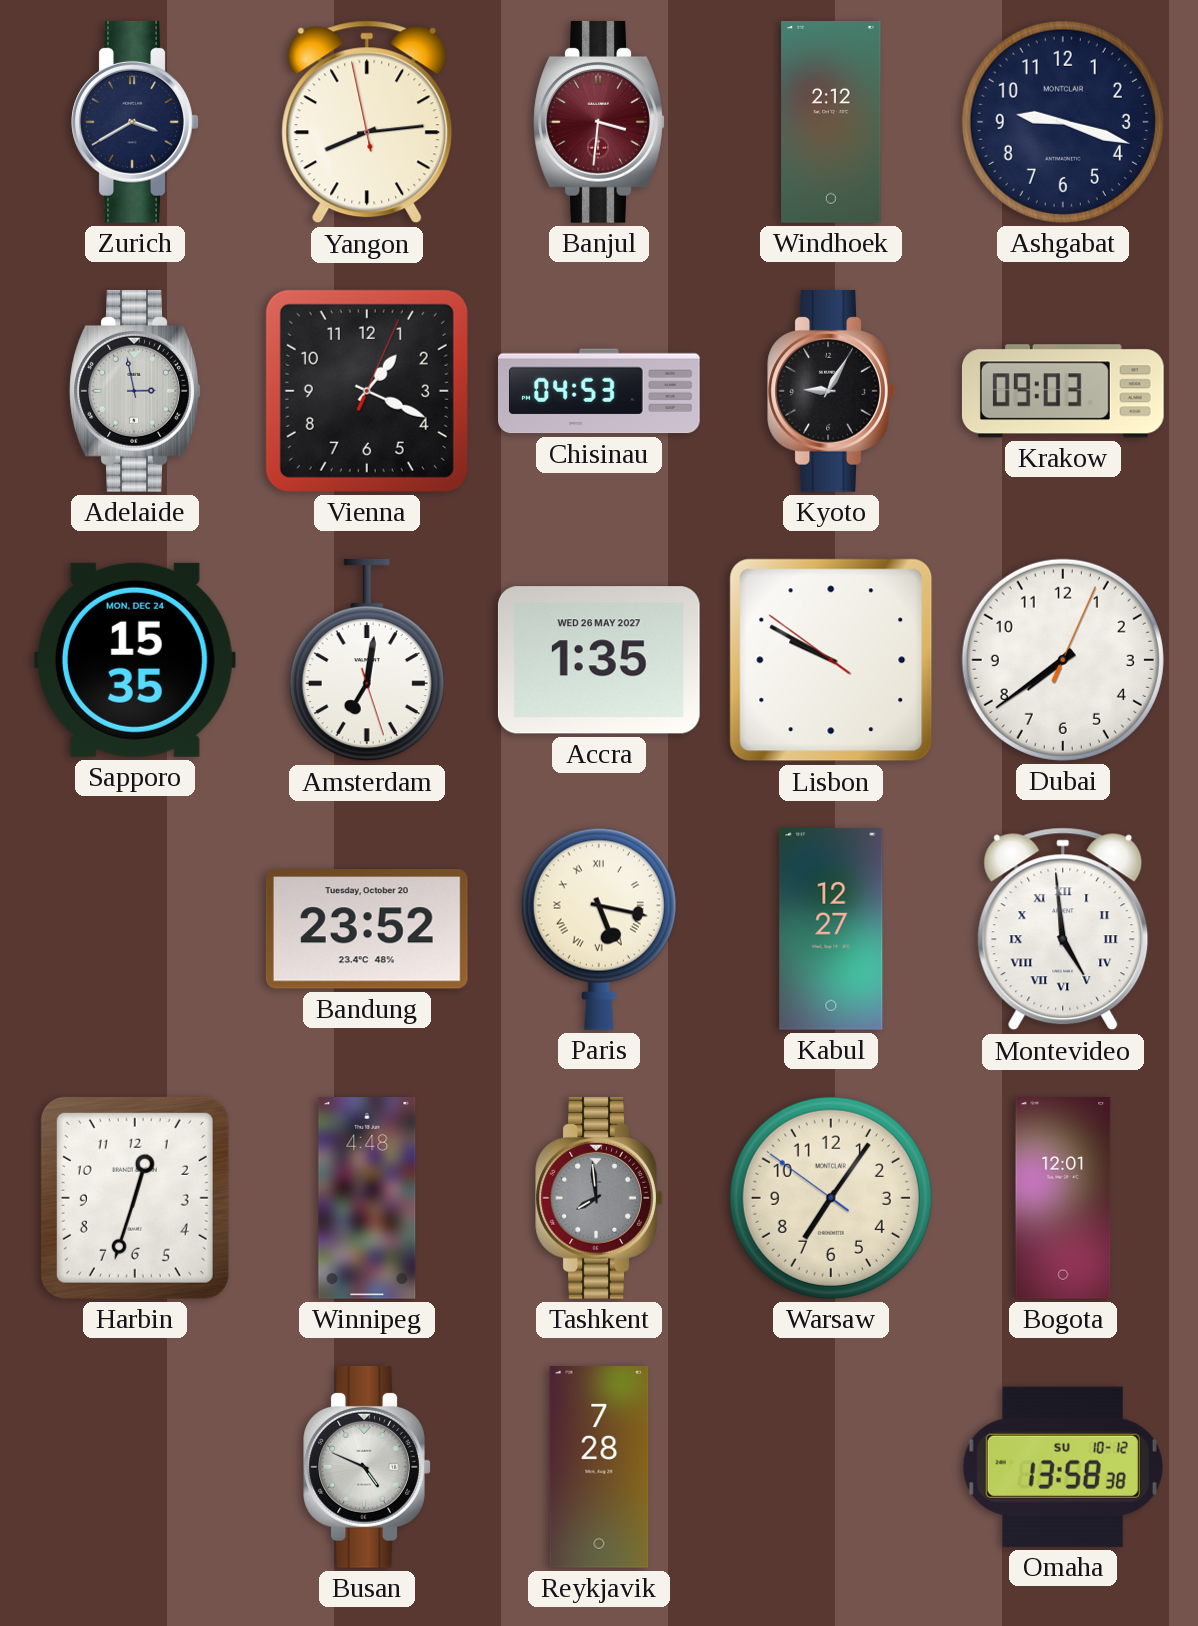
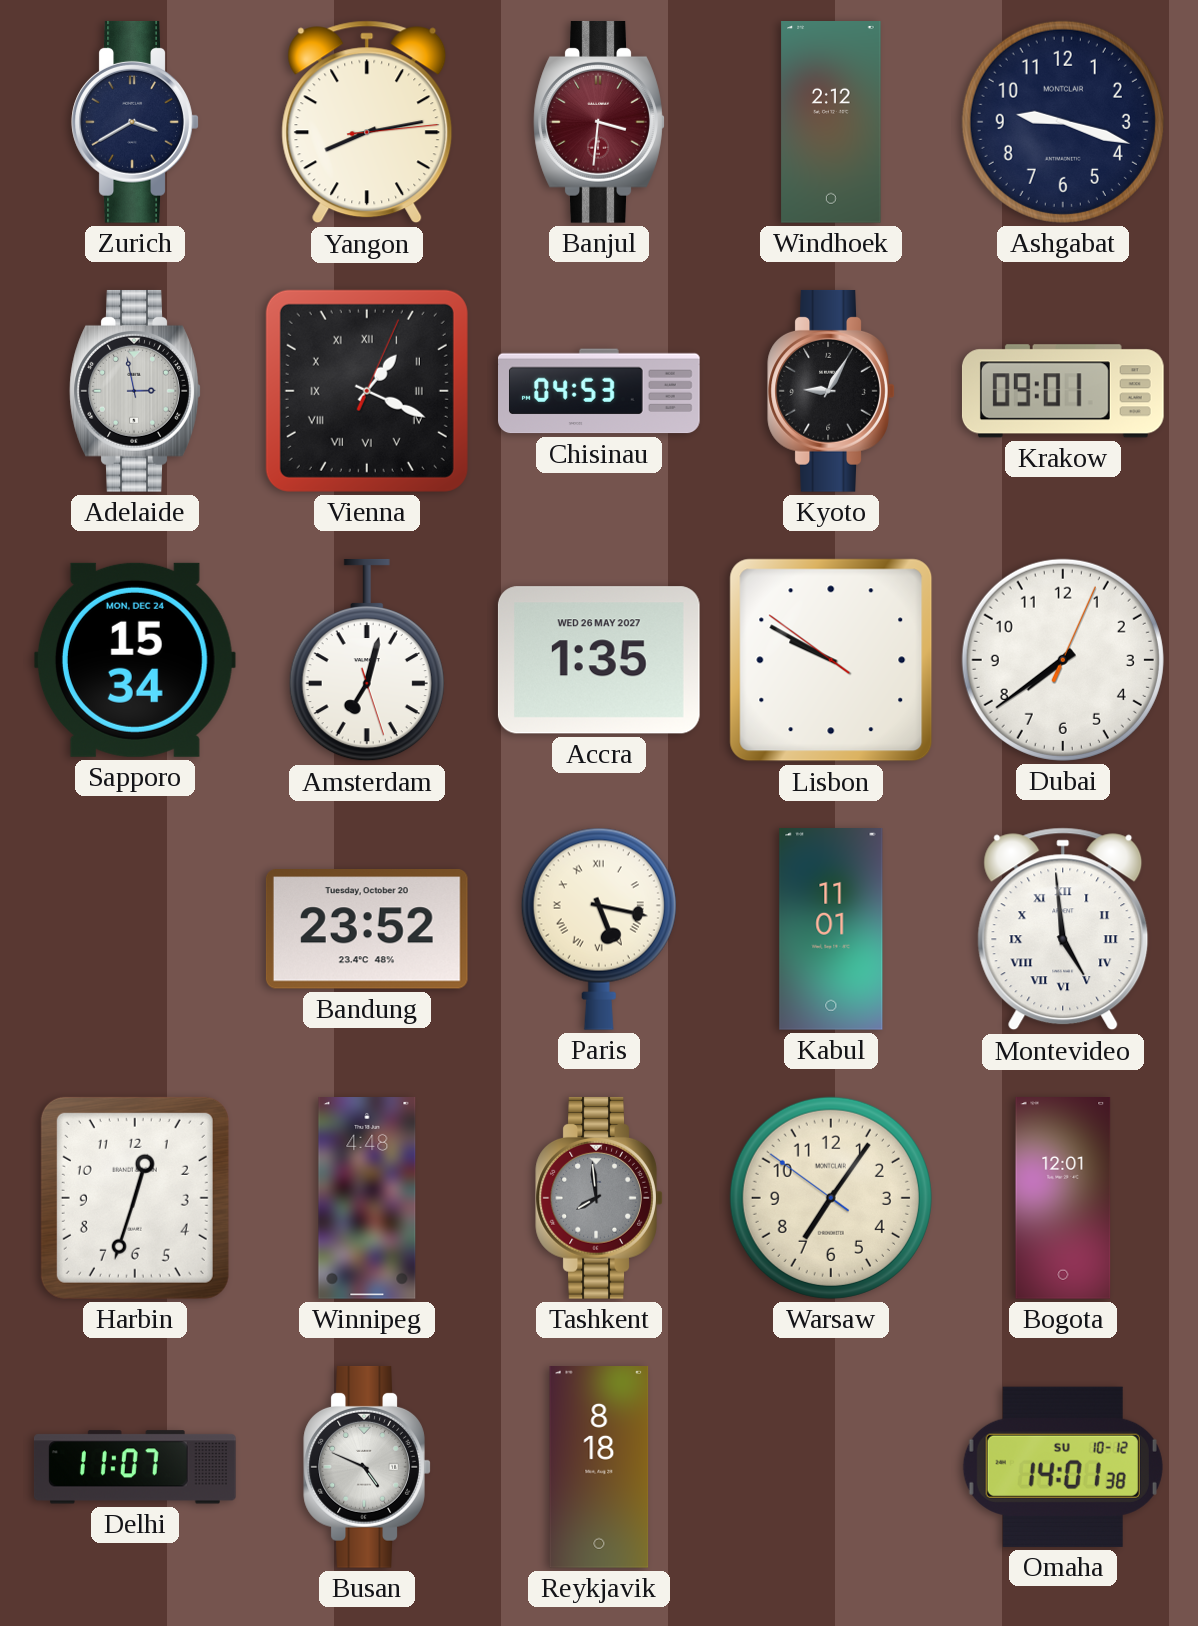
Yangon: 8:13:58 -> 8:13:14 (367, 122)
Vienna numerals: Arabic -> Roman (367, 391)
Krakow: 09:03 -> 09:01 (1063, 391)
Sapporo: 15:35 -> 15:34 (135, 660)
Amsterdam: 7:01 -> 7:02 (367, 660)
Kabul: 12:27 -> 11:01 (831, 930)
Delhi: none -> 11:07 (136, 1467)
Reykjavik: 7:28 -> 8:18 (599, 1468)
Omaha: 13:58 -> 14:01 (1063, 1467)
